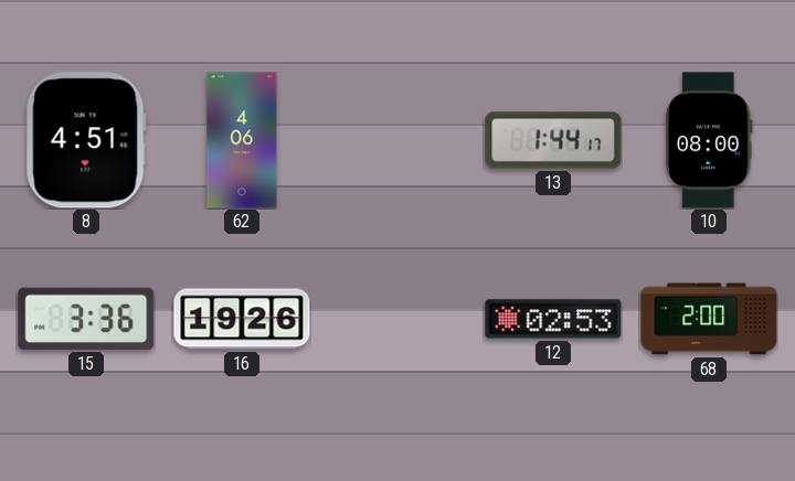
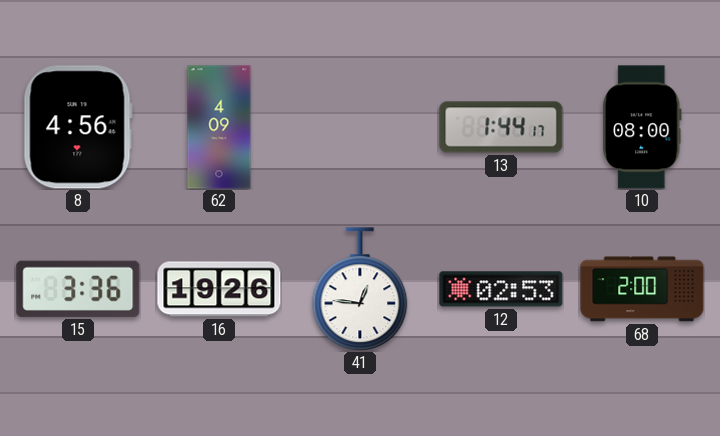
8: 4:51 -> 4:56 (78, 127)
62: 4:06 -> 4:09 (219, 127)
41: none -> 12:46 (360, 289)
